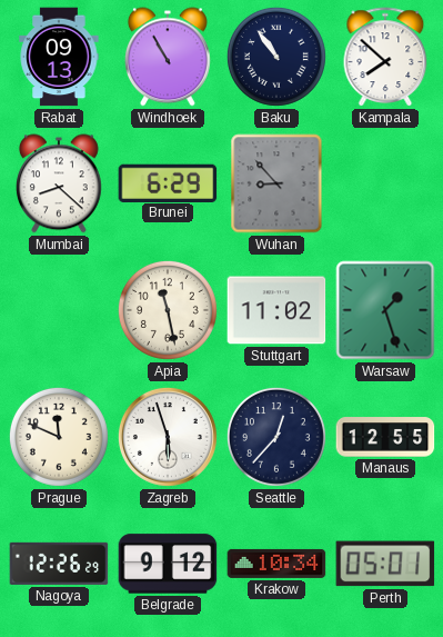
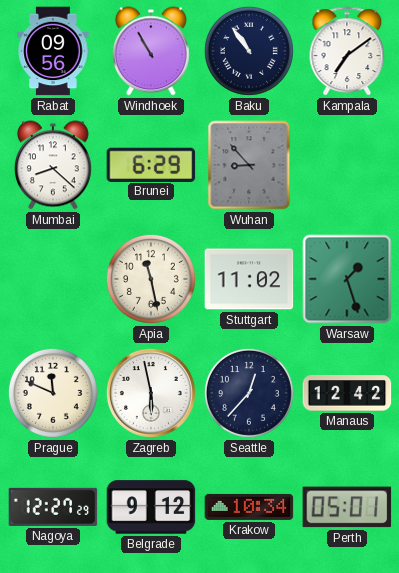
Rabat: 09:13 -> 09:56 (53, 51)
Kampala: 7:52 -> 7:09 (347, 52)
Zagreb: 5:57 -> 5:58 (151, 393)
Manaus: 12:55 -> 12:42 (347, 393)
Nagoya: 12:26 -> 12:27 (53, 507)
